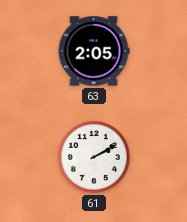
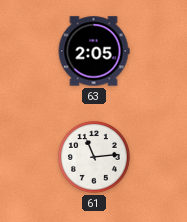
61: 2:10 -> 11:14 (94, 157)
